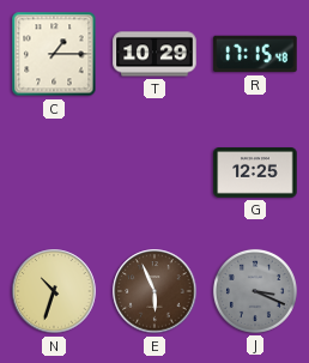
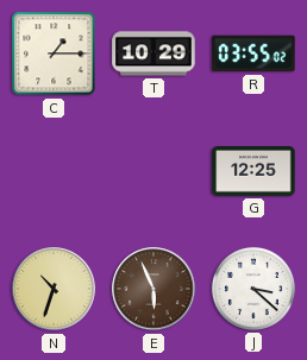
R: 17:15 -> 03:55 (253, 53)
J: 3:19 -> 3:22 (253, 289)
J dial: grey -> white (253, 289)
